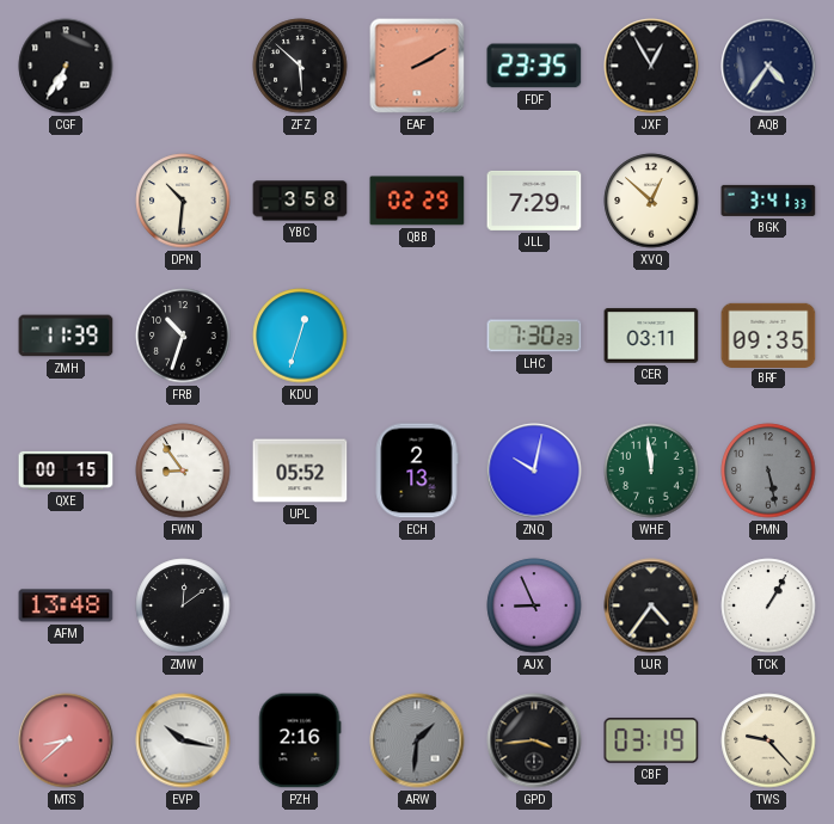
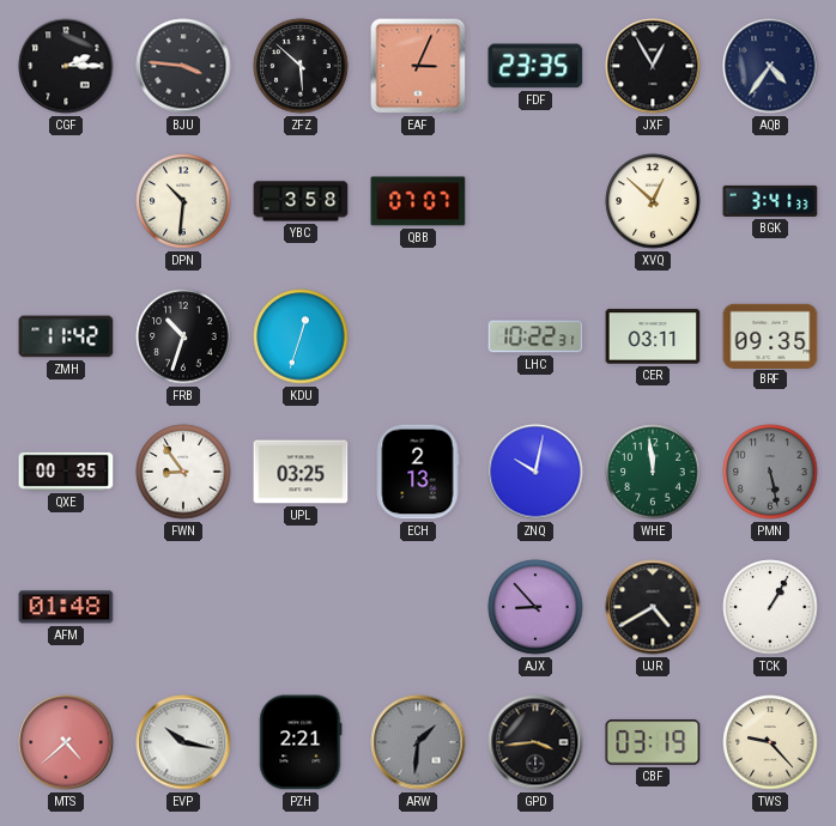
CGF: 6:35 -> 2:15 (66, 66)
BJU: none -> 3:46 (183, 66)
EAF: 2:10 -> 3:04 (418, 66)
QBB: 02:29 -> 07:07 (418, 201)
JLL: 7:29 -> none (534, 201)
ZMH: 11:39 -> 11:42 (66, 336)
LHC: 7:30 -> 10:22 (535, 336)
QXE: 00:15 -> 00:35 (66, 472)
UPL: 05:52 -> 03:25 (301, 472)
AFM: 13:48 -> 01:48 (66, 607)
ZMW: 12:09 -> none (183, 605)
AJX: 8:56 -> 8:53 (535, 607)
UJR: 4:36 -> 4:40 (653, 607)
MTS: 8:38 -> 4:38 (66, 742)
PZH: 2:16 -> 2:21 (301, 742)
